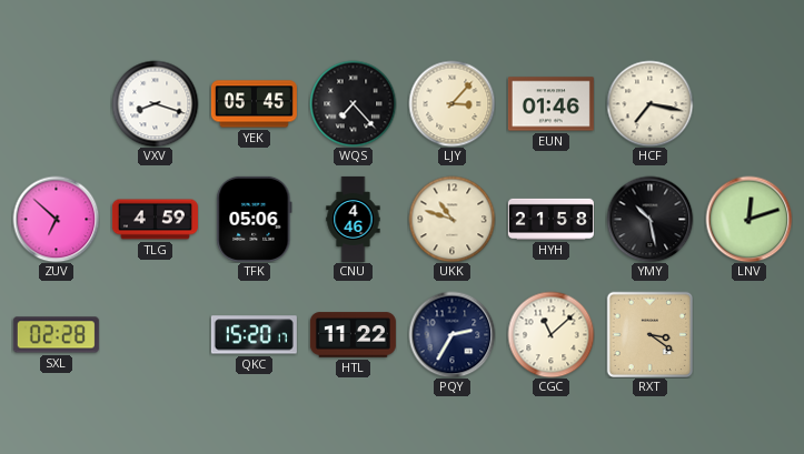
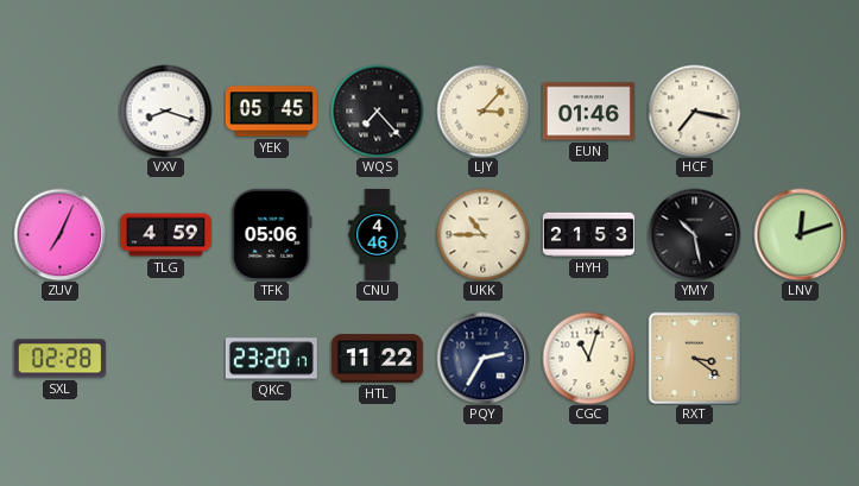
ZUV: 6:52 -> 7:04 (59, 234)
UKK: 10:48 -> 10:45 (482, 234)
HYH: 21:58 -> 21:53 (588, 234)
QKC: 15:20 -> 23:20 (271, 359)
CGC: 11:08 -> 11:03 (588, 358)
